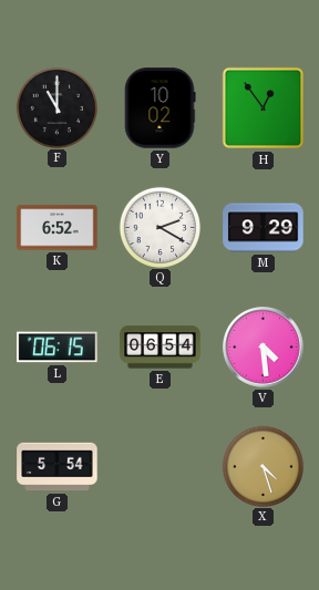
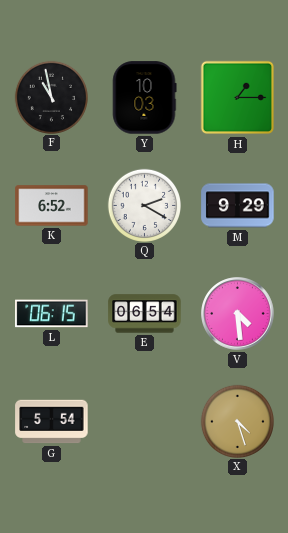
F: 11:00 -> 10:58 (51, 97)
Y: 10:02 -> 10:03 (145, 98)
H: 12:54 -> 1:15 (238, 98)
